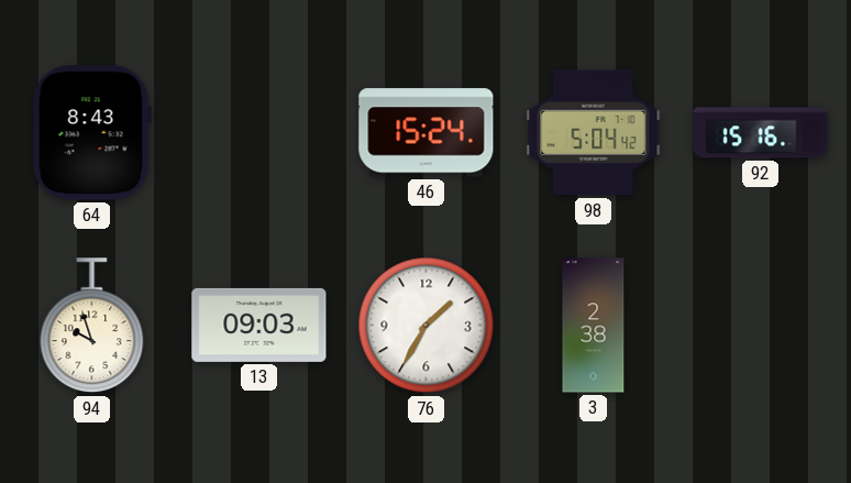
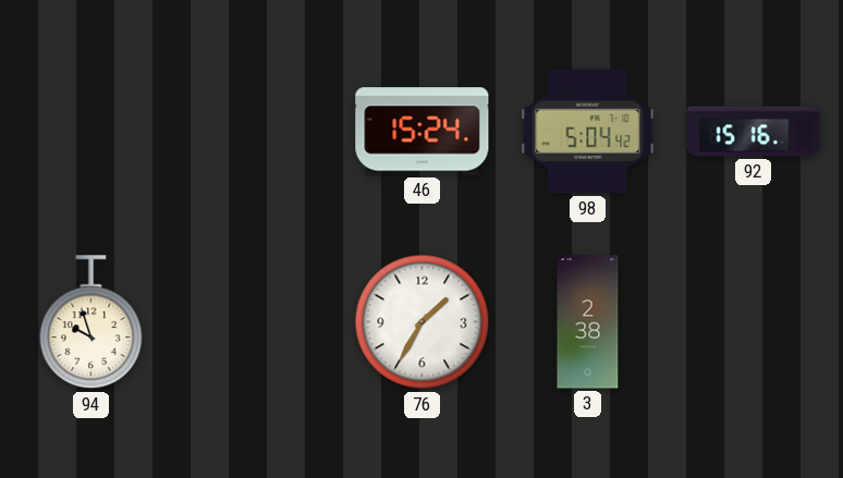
64: 8:43 -> none (91, 133)
13: 09:03 -> none (259, 325)
